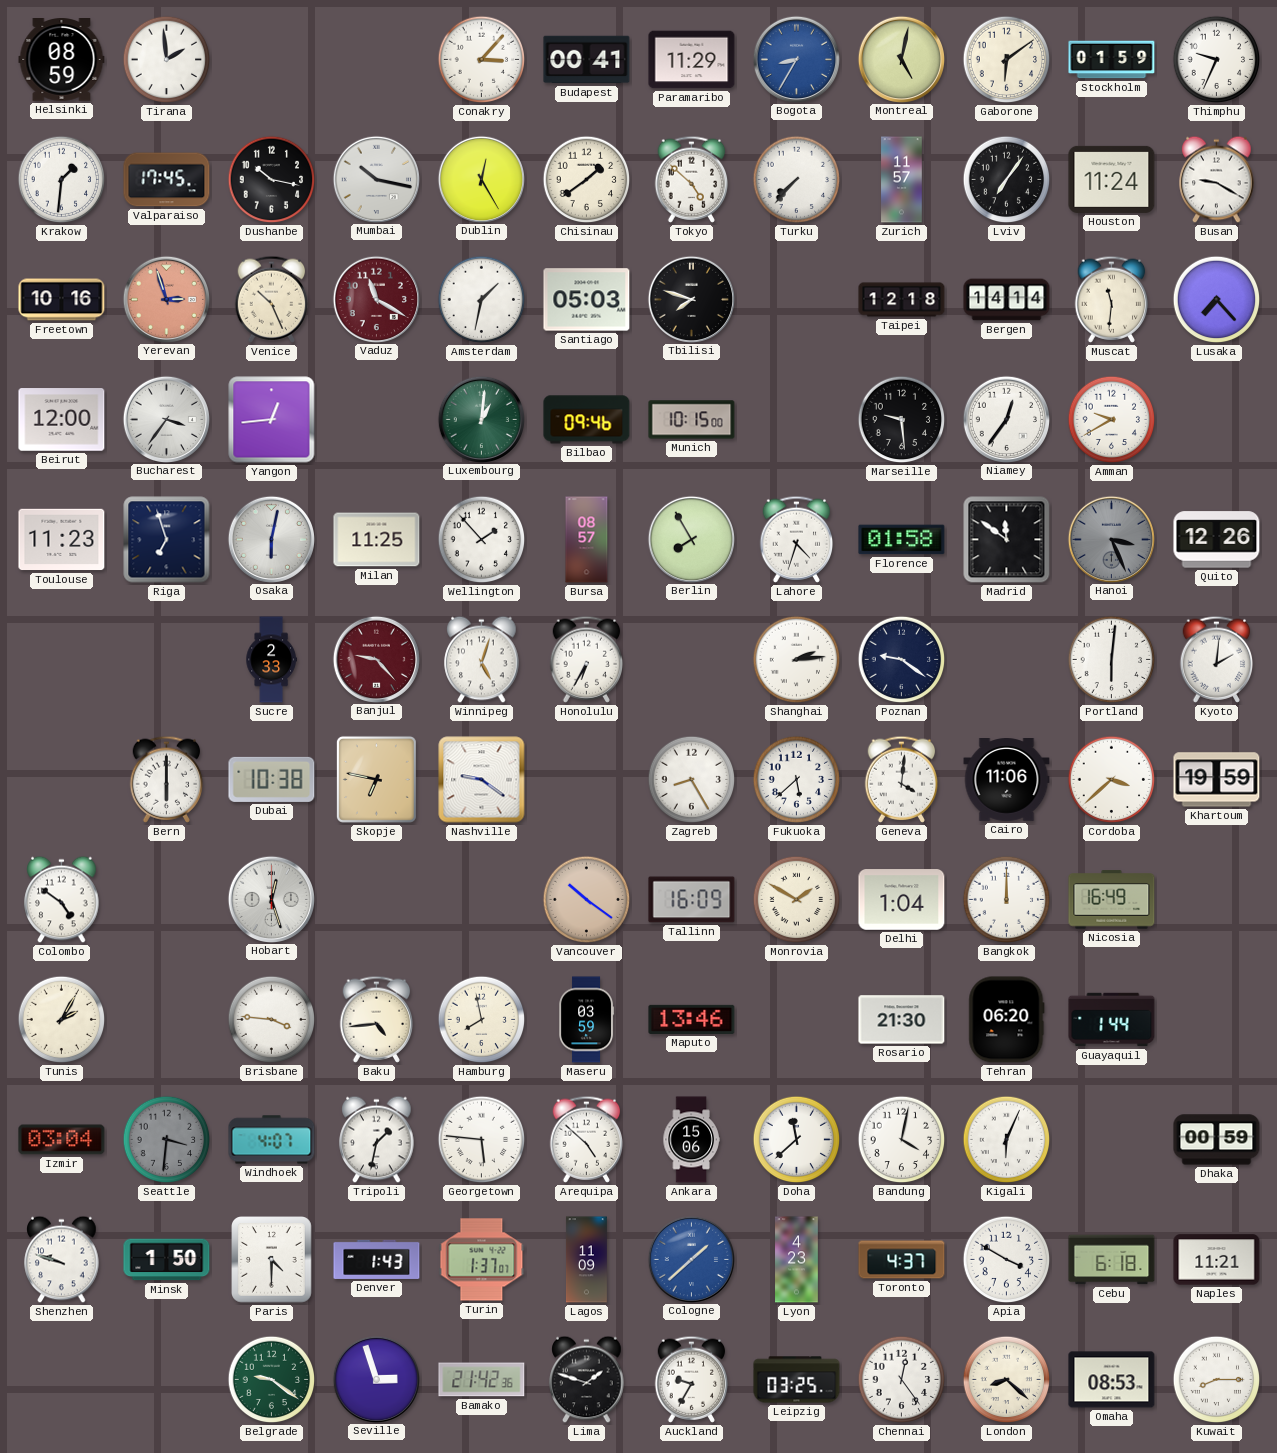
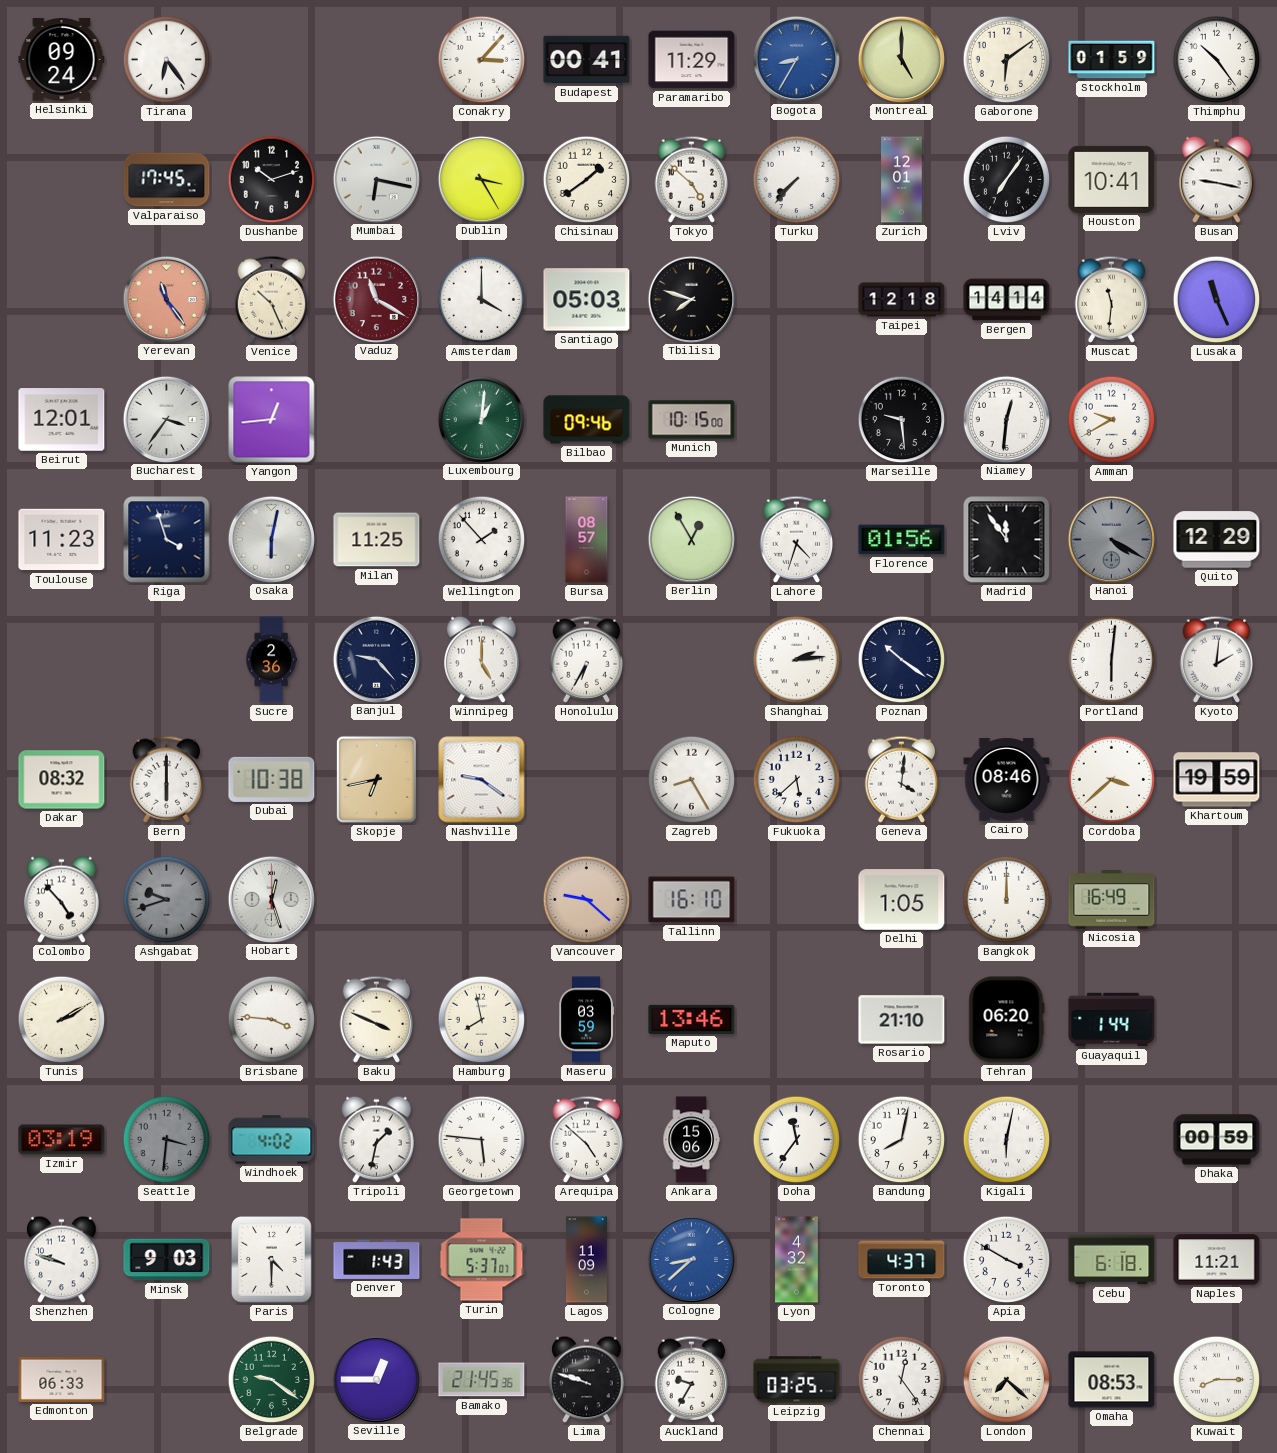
Helsinki: 08:59 -> 09:24 (62, 60)
Tirana: 1:59 -> 6:24 (167, 60)
Montreal: 5:02 -> 5:00 (901, 59)
Thimphu: 9:34 -> 10:24 (1217, 60)
Krakow: 1:31 -> none (62, 180)
Dushanbe: 10:17 -> 10:12 (272, 180)
Mumbai: 10:17 -> 6:17 (376, 179)
Dublin: 12:25 -> 3:25 (481, 179)
Zurich: 11:57 -> 12:01 (902, 180)
Houston: 11:24 -> 10:41 (1112, 179)
Busan: 9:20 -> 9:17 (1217, 180)
Freetown: 10:16 -> none (62, 300)
Yerevan: 2:57 -> 11:24 (166, 299)
Amsterdam: 1:32 -> 4:00 (482, 300)
Lusaka: 7:23 -> 11:26 (1217, 300)
Beirut: 12:00 -> 12:01 (62, 420)
Niamey: 12:36 -> 12:31 (1006, 419)
Riga: 6:57 -> 3:57 (167, 540)
Berlin: 7:55 -> 12:55 (691, 539)
Florence: 01:58 -> 01:56 (902, 540)
Madrid: 11:51 -> 11:54 (1007, 540)
Hanoi: 3:26 -> 4:20 (1111, 539)
Quito: 12:26 -> 12:29 (1217, 540)
Sucre: 2:33 -> 2:36 (271, 660)
Banjul dial: burgundy -> navy (376, 659)
Winnipeg: 5:03 -> 5:00 (482, 660)
Poznan: 9:21 -> 10:21 (902, 660)
Dakar: none -> 08:32 (62, 780)
Skopje: 6:47 -> 6:43 (376, 779)
Cairo: 11:06 -> 08:46 (1007, 780)
Colombo: 4:51 -> 4:53 (62, 900)
Ashgabat: none -> 9:42 (167, 900)
Vancouver: 10:21 -> 9:22 (587, 900)
Tallinn: 16:09 -> 16:10 (692, 900)
Monrovia: 1:50 -> none (797, 900)
Delhi: 1:04 -> 1:05 (902, 900)
Tunis: 2:05 -> 2:10 (62, 1020)
Baku: 4:44 -> 3:49 (377, 1019)
Rosario: 21:30 -> 21:10 (902, 1020)
Izmir: 03:04 -> 03:19 (62, 1140)
Windhoek: 4:07 -> 4:02 (272, 1140)
Doha: 11:38 -> 11:36 (797, 1140)
Bandung: 4:02 -> 8:02 (902, 1140)
Kigali: 6:04 -> 6:02 (1007, 1140)
Minsk: 1:50 -> 9:03 (167, 1260)
Turin: 1:37 -> 5:37 (482, 1260)
Cologne: 1:38 -> 8:38 (691, 1259)
Lyon: 4:23 -> 4:32 (797, 1260)
Edmonton: none -> 06:33 (62, 1379)
Seville: 2:57 -> 12:45 (376, 1379)
Bamako: 21:42 -> 21:45 (482, 1380)
Lima: 1:48 -> 9:48 (587, 1380)
London: 8:22 -> 7:22 (1007, 1380)
